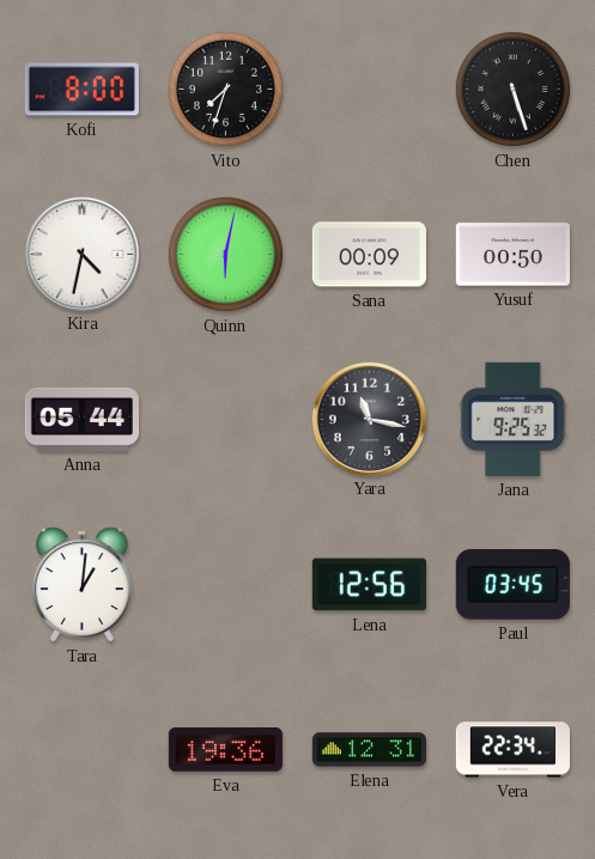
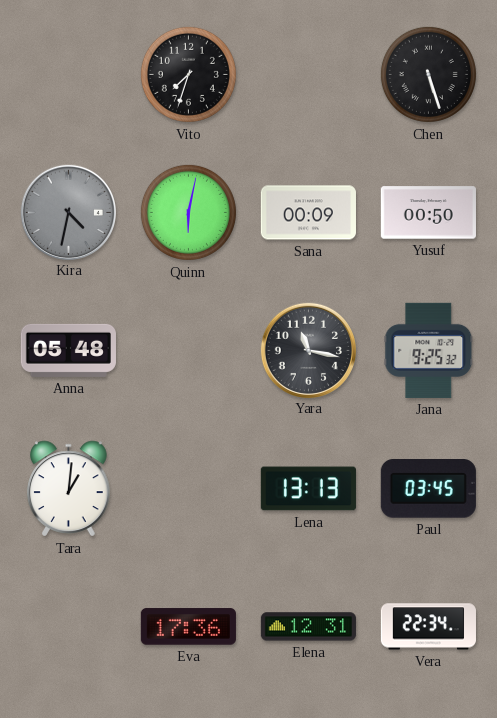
Kofi: 8:00 -> none (81, 90)
Kira dial: white -> grey (68, 212)
Anna: 05:44 -> 05:48 (68, 350)
Lena: 12:56 -> 13:13 (308, 489)
Eva: 19:36 -> 17:36 (188, 627)
